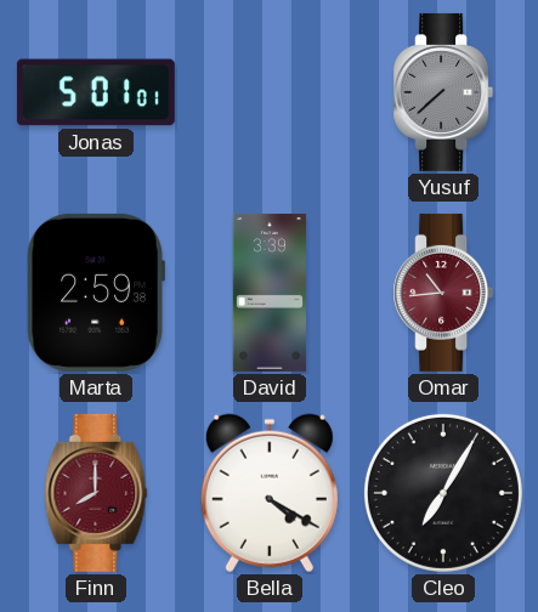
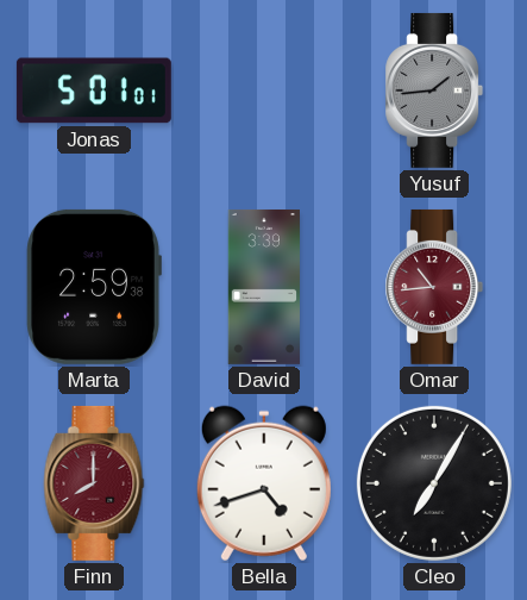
Yusuf: 7:38 -> 1:44 (434, 90)
Bella: 4:20 -> 4:42 (264, 483)
